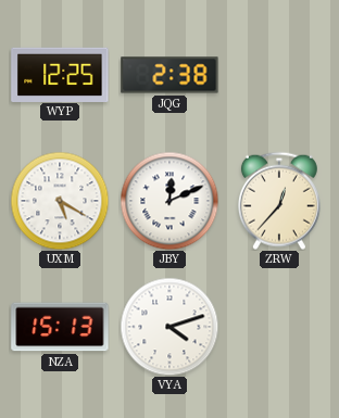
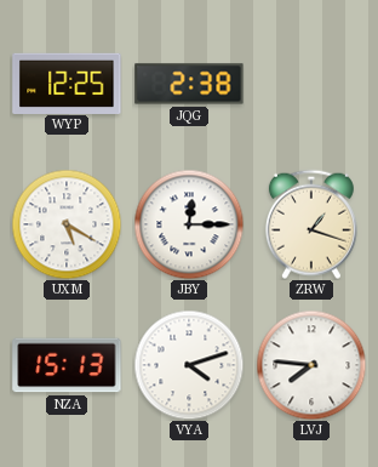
JBY: 12:11 -> 12:15 (189, 224)
ZRW: 12:37 -> 1:18 (311, 224)
LVJ: none -> 7:46 (311, 365)
